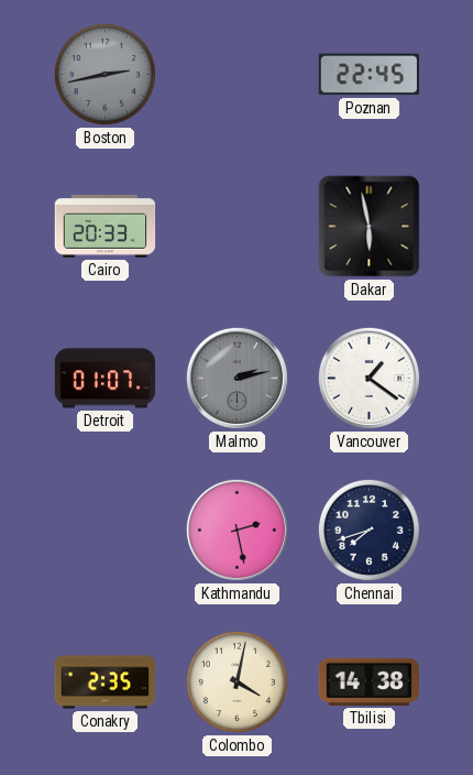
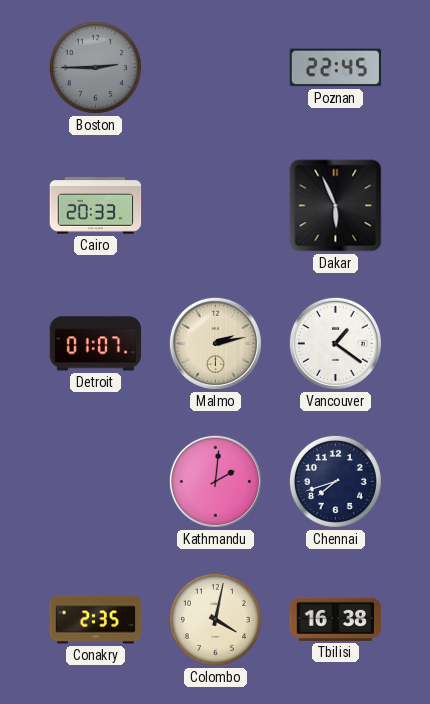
Boston: 2:43 -> 2:45 (95, 67)
Dakar: 5:58 -> 5:56 (336, 206)
Malmo dial: grey -> cream (215, 343)
Kathmandu: 2:28 -> 2:01 (215, 481)
Tbilisi: 14:38 -> 16:38 (336, 619)
